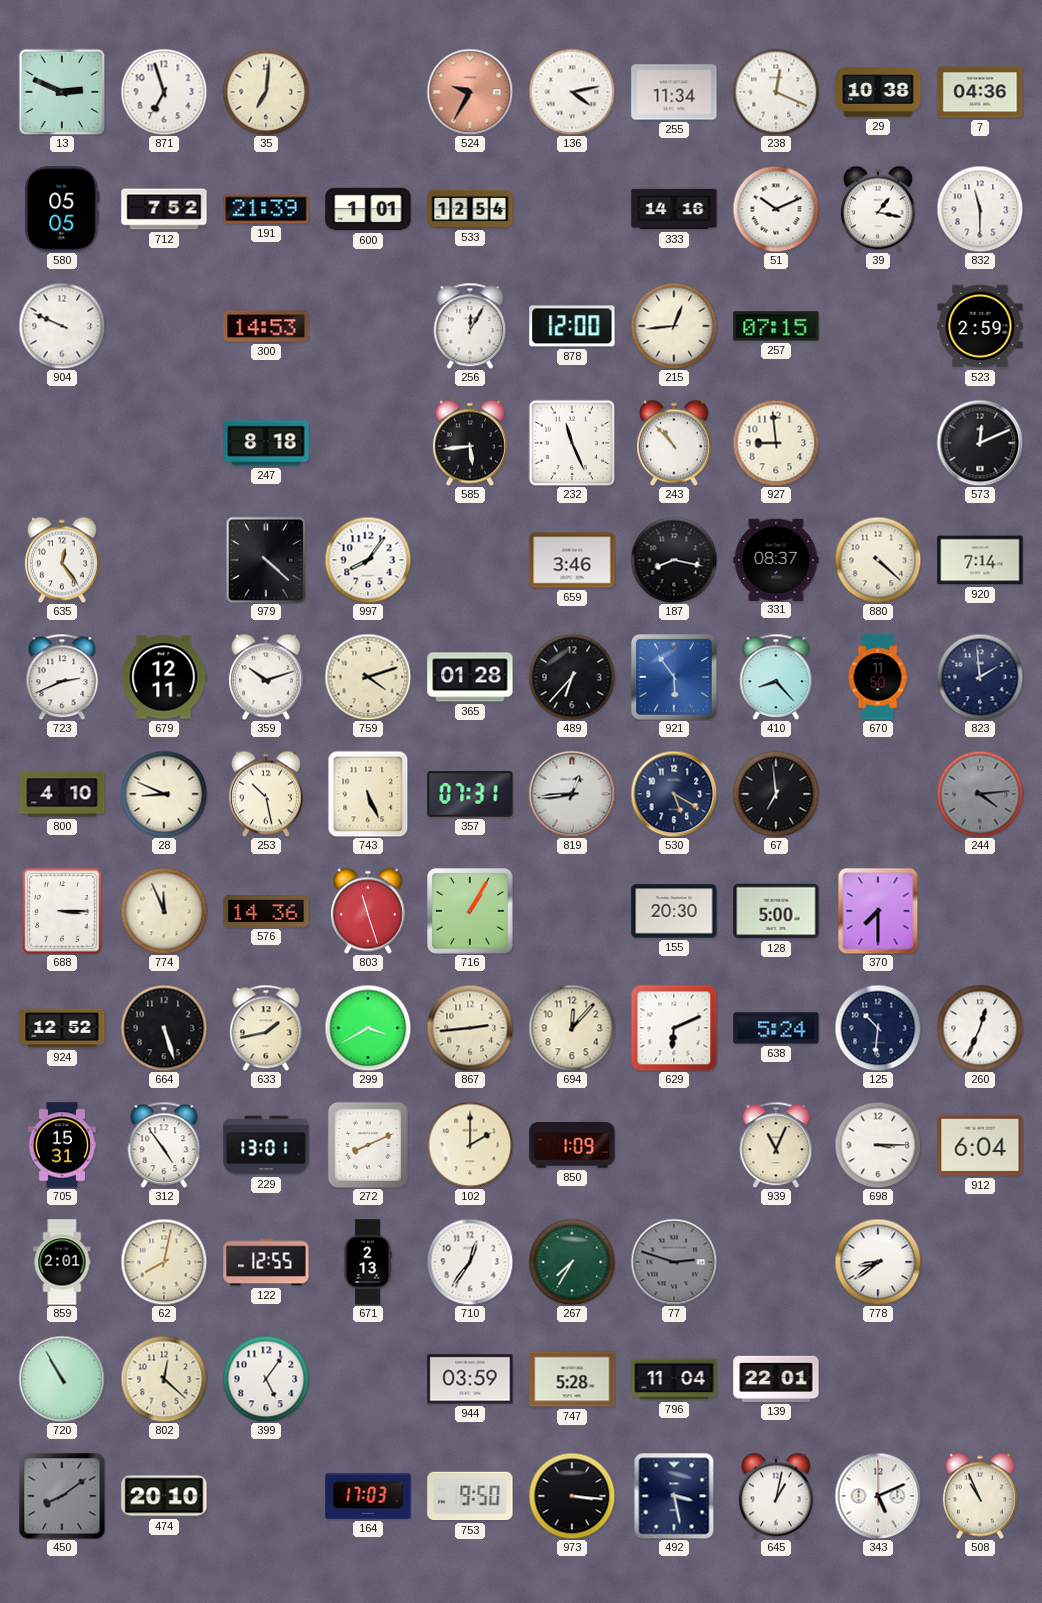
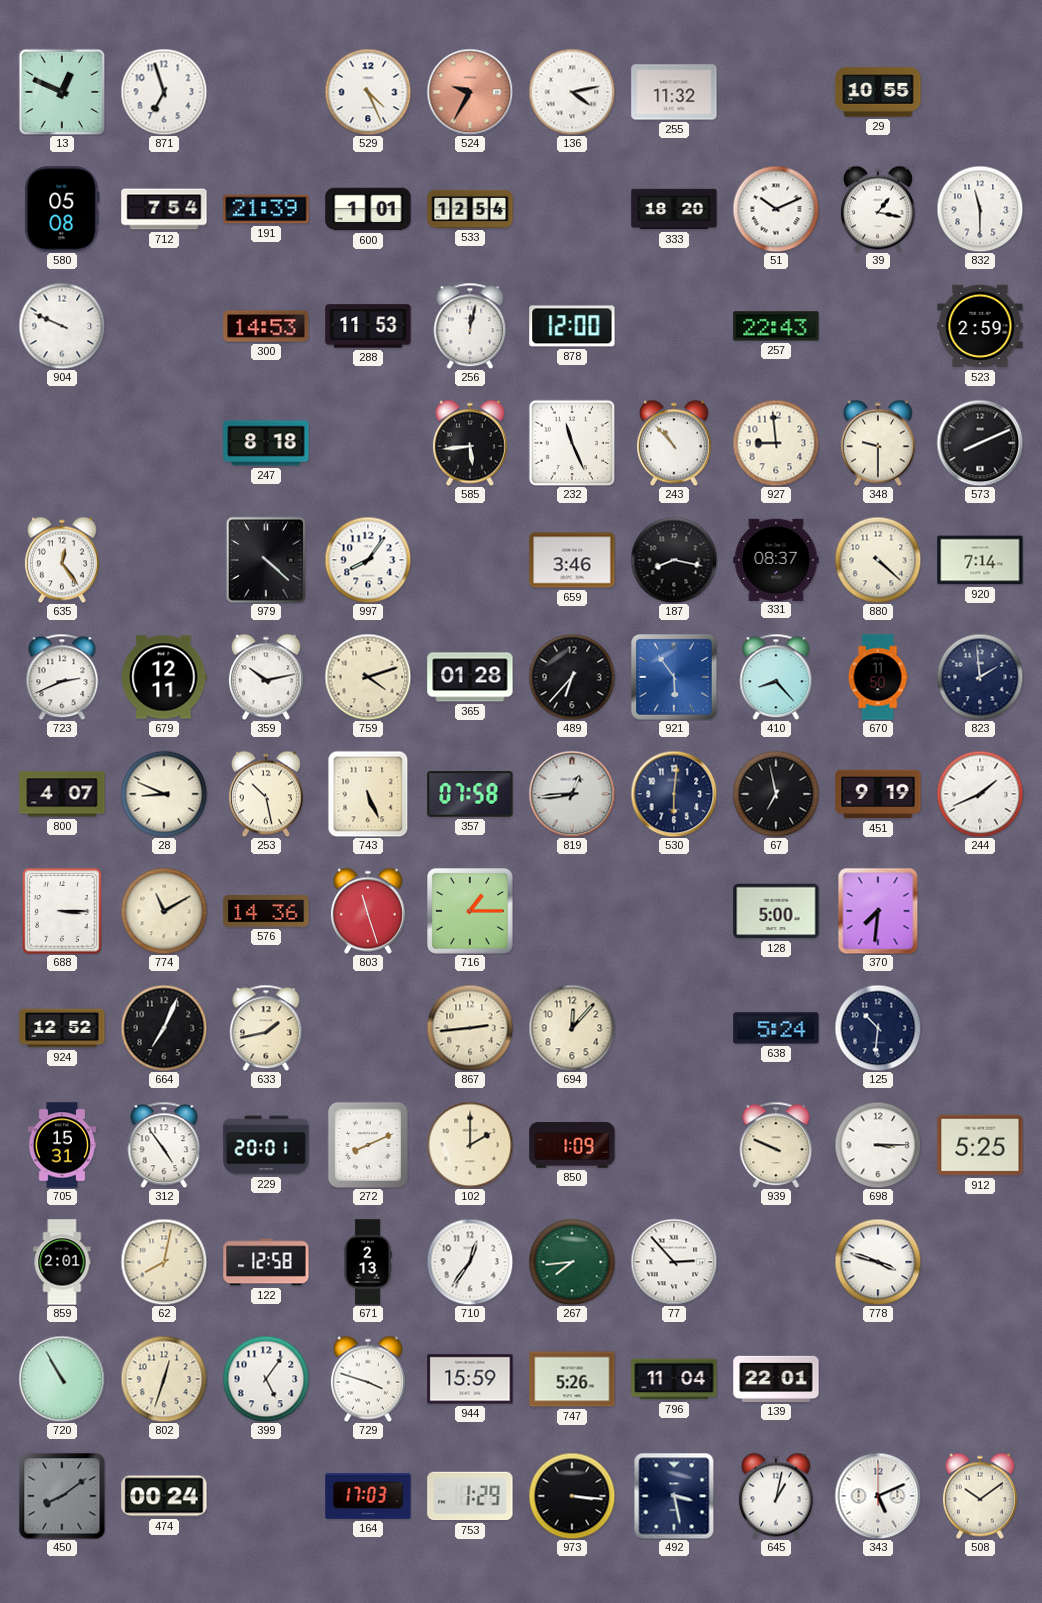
13: 2:49 -> 12:49 (62, 92)
35: 7:01 -> none (266, 92)
529: none -> 4:26 (368, 92)
255: 11:34 -> 11:32 (674, 92)
238: 12:19 -> none (776, 92)
29: 10:38 -> 10:55 (878, 92)
7: 04:36 -> none (980, 92)
580: 05:05 -> 05:08 (62, 209)
712: 7:52 -> 7:54 (164, 209)
333: 14:16 -> 18:20 (674, 209)
288: none -> 11:53 (368, 326)
256: 12:05 -> 12:02 (470, 326)
215: 12:44 -> none (674, 326)
257: 07:15 -> 22:43 (776, 326)
348: none -> 9:30 (878, 443)
573: 12:11 -> 8:11 (980, 443)
359: 10:12 -> 10:13 (266, 677)
800: 4:10 -> 4:07 (62, 794)
357: 07:31 -> 07:58 (470, 794)
530: 5:20 -> 6:01 (674, 794)
67: 6:59 -> 6:58 (776, 794)
451: none -> 9:19 (878, 794)
244: 4:14 -> 1:41 (980, 794)
244 dial: grey -> white (980, 794)
774: 11:56 -> 11:10 (164, 911)
716: 1:05 -> 1:15 (471, 912)
155: 20:30 -> none (674, 911)
370: 7:30 -> 7:31 (878, 911)
664: 5:27 -> 7:04 (164, 1028)
299: 3:40 -> none (368, 1028)
629: 6:11 -> none (674, 1028)
260: 12:34 -> none (980, 1028)
229: 13:01 -> 20:01 (266, 1145)
939: 11:04 -> 9:49 (776, 1145)
912: 6:04 -> 5:25 (980, 1145)
122: 12:55 -> 12:58 (266, 1262)
267: 7:35 -> 7:44 (572, 1262)
77: 2:48 -> 2:53 (674, 1262)
77 dial: grey -> white (674, 1262)
778: 8:39 -> 3:48 (878, 1262)
802: 12:22 -> 12:33 (164, 1379)
729: none -> 3:48 (368, 1379)
944: 03:59 -> 15:59 (470, 1379)
747: 5:28 -> 5:26 (572, 1379)
474: 20:10 -> 00:24 (164, 1496)
753: 9:50 -> 1:29 (470, 1496)
508: 10:56 -> 10:09 (980, 1496)
